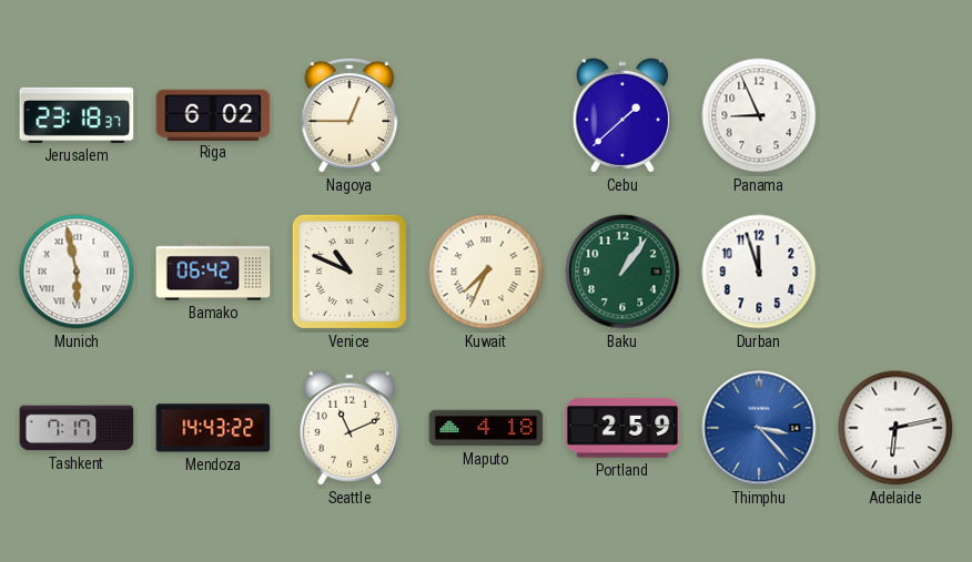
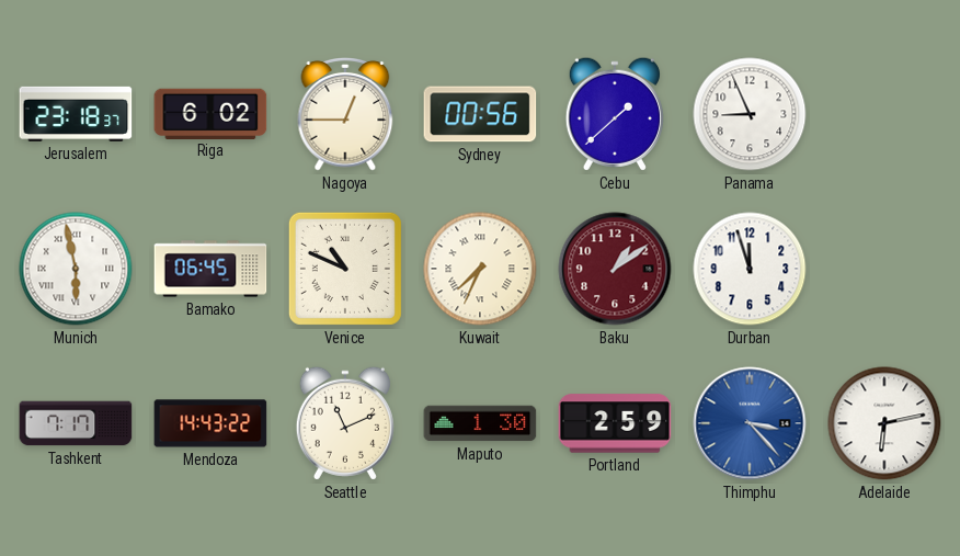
Sydney: none -> 00:56 (480, 114)
Bamako: 06:42 -> 06:45 (210, 269)
Baku: 1:06 -> 1:09 (615, 269)
Baku dial: green -> burgundy (615, 269)
Maputo: 4:18 -> 1:30 (480, 423)
